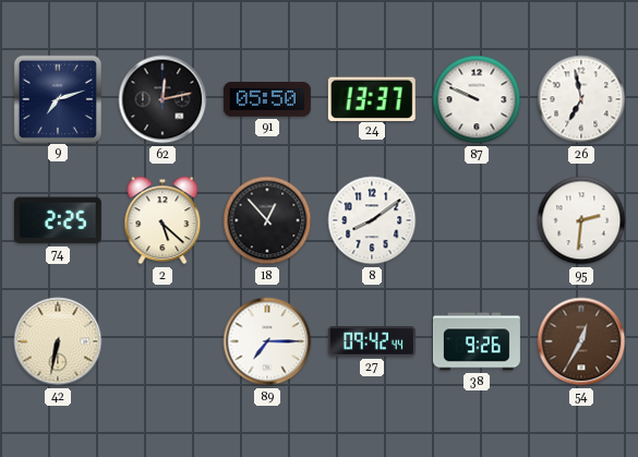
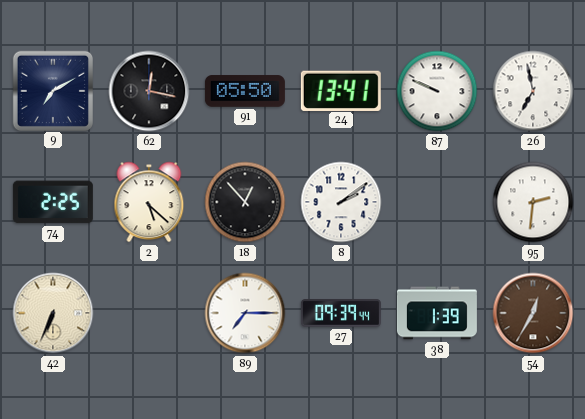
9: 7:12 -> 7:10 (52, 90)
62: 12:13 -> 12:17 (149, 91)
24: 13:37 -> 13:41 (341, 90)
8: 8:09 -> 2:09 (341, 202)
42: 6:32 -> 6:34 (53, 313)
27: 09:42 -> 09:39 (341, 313)
38: 9:26 -> 1:39 (437, 313)
